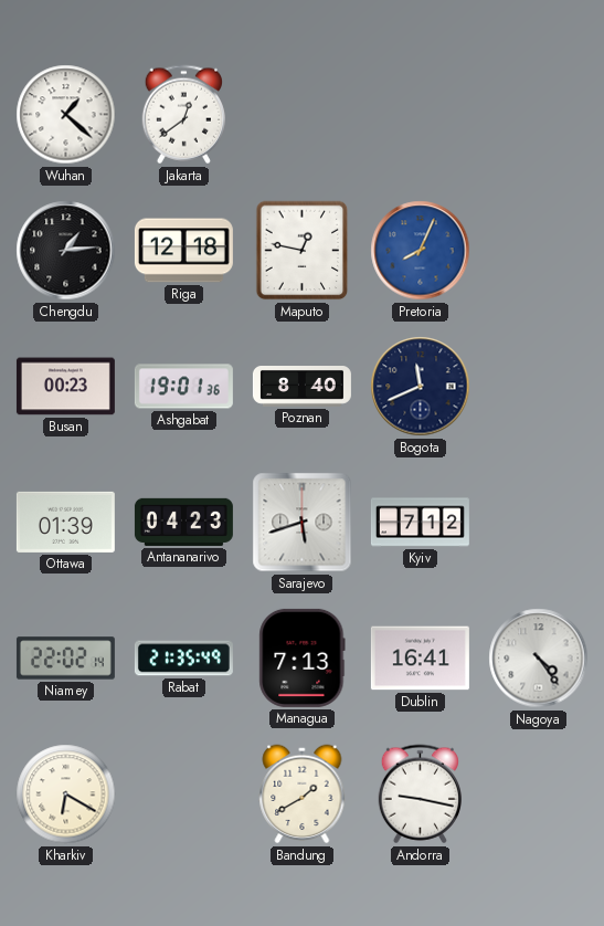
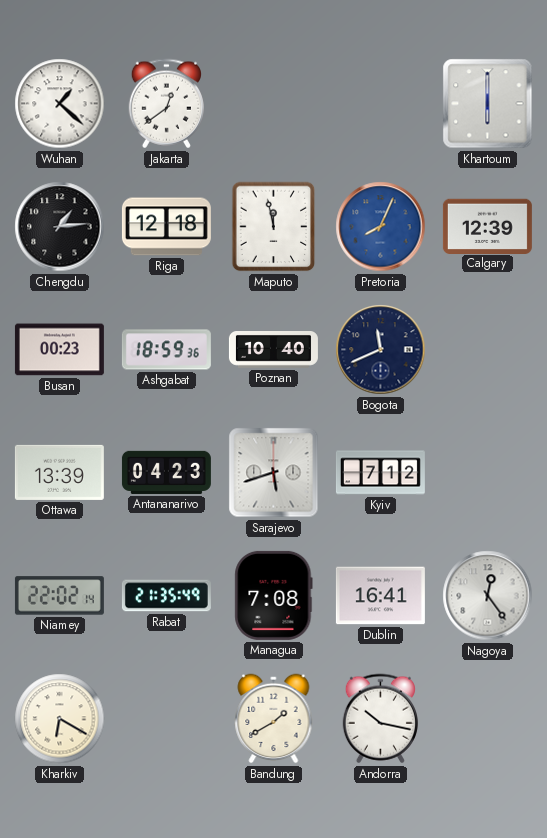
Khartoum: none -> 6:00 (488, 104)
Maputo: 12:47 -> 11:58 (274, 227)
Calgary: none -> 12:39 (487, 226)
Ashgabat: 19:01 -> 18:59 (166, 350)
Poznan: 8:40 -> 10:40 (273, 350)
Ottawa: 01:39 -> 13:39 (59, 472)
Managua: 7:13 -> 7:08 (274, 595)
Nagoya: 4:24 -> 12:24 (488, 596)
Andorra: 9:17 -> 10:17 (380, 719)
